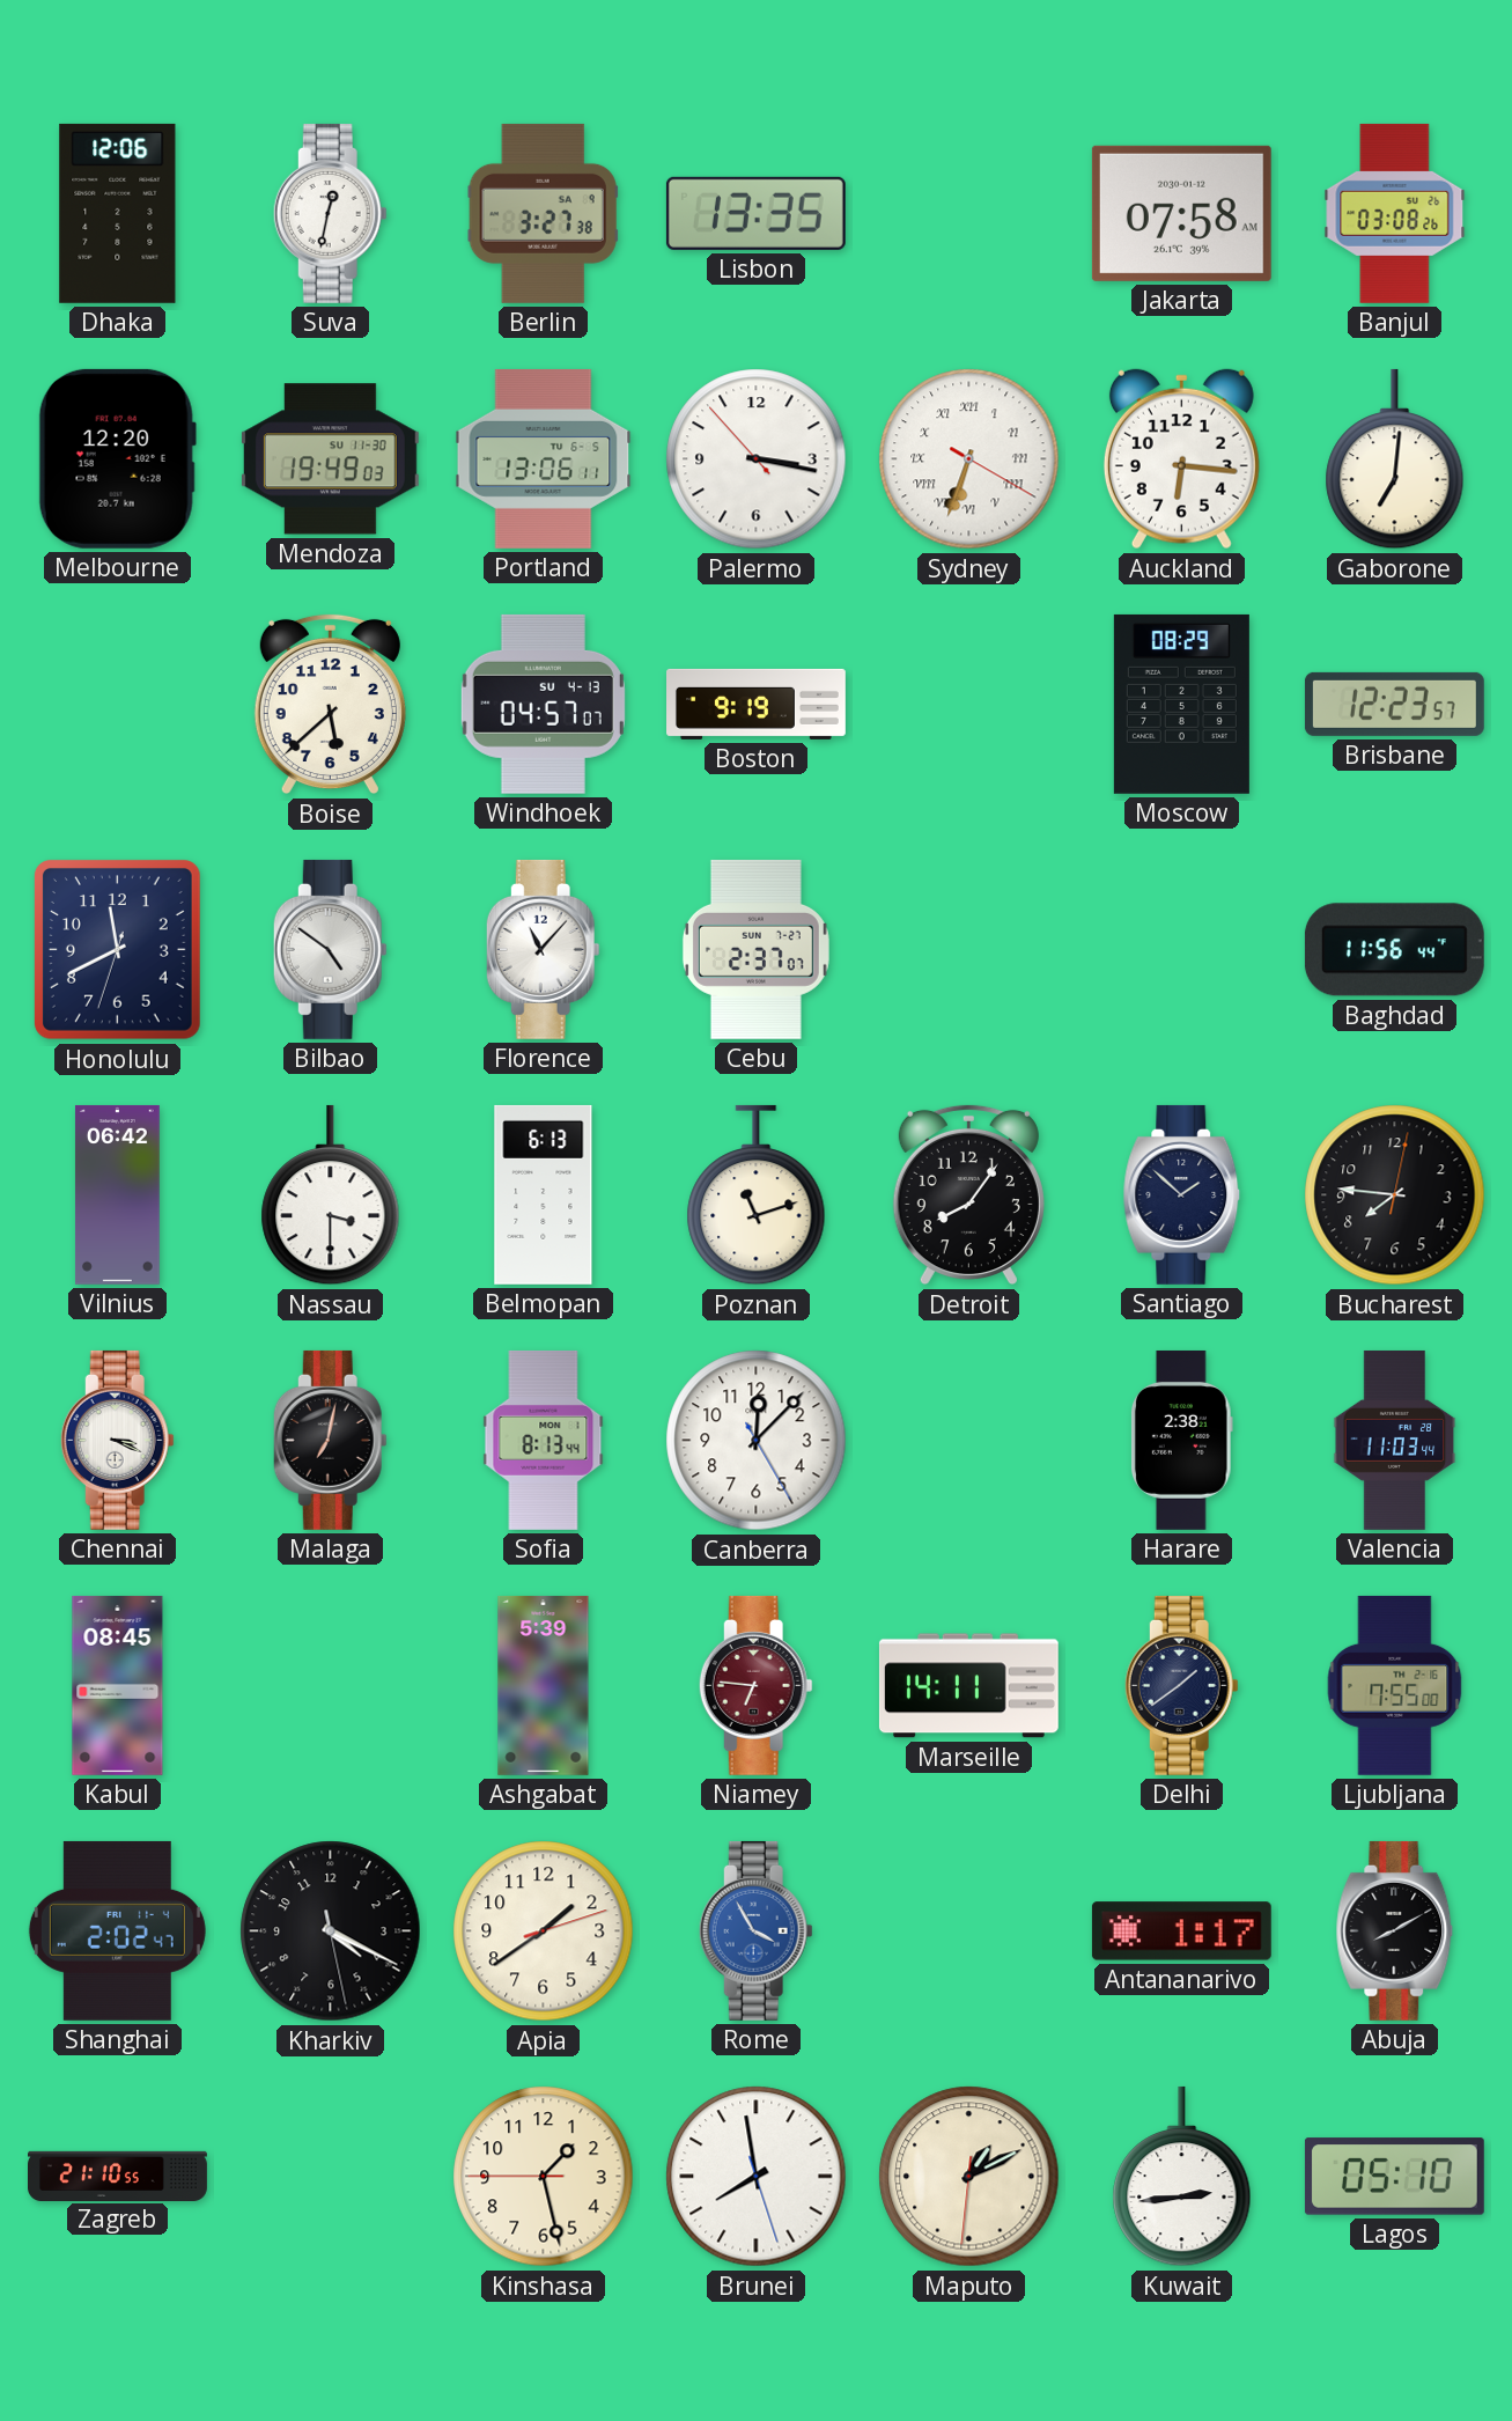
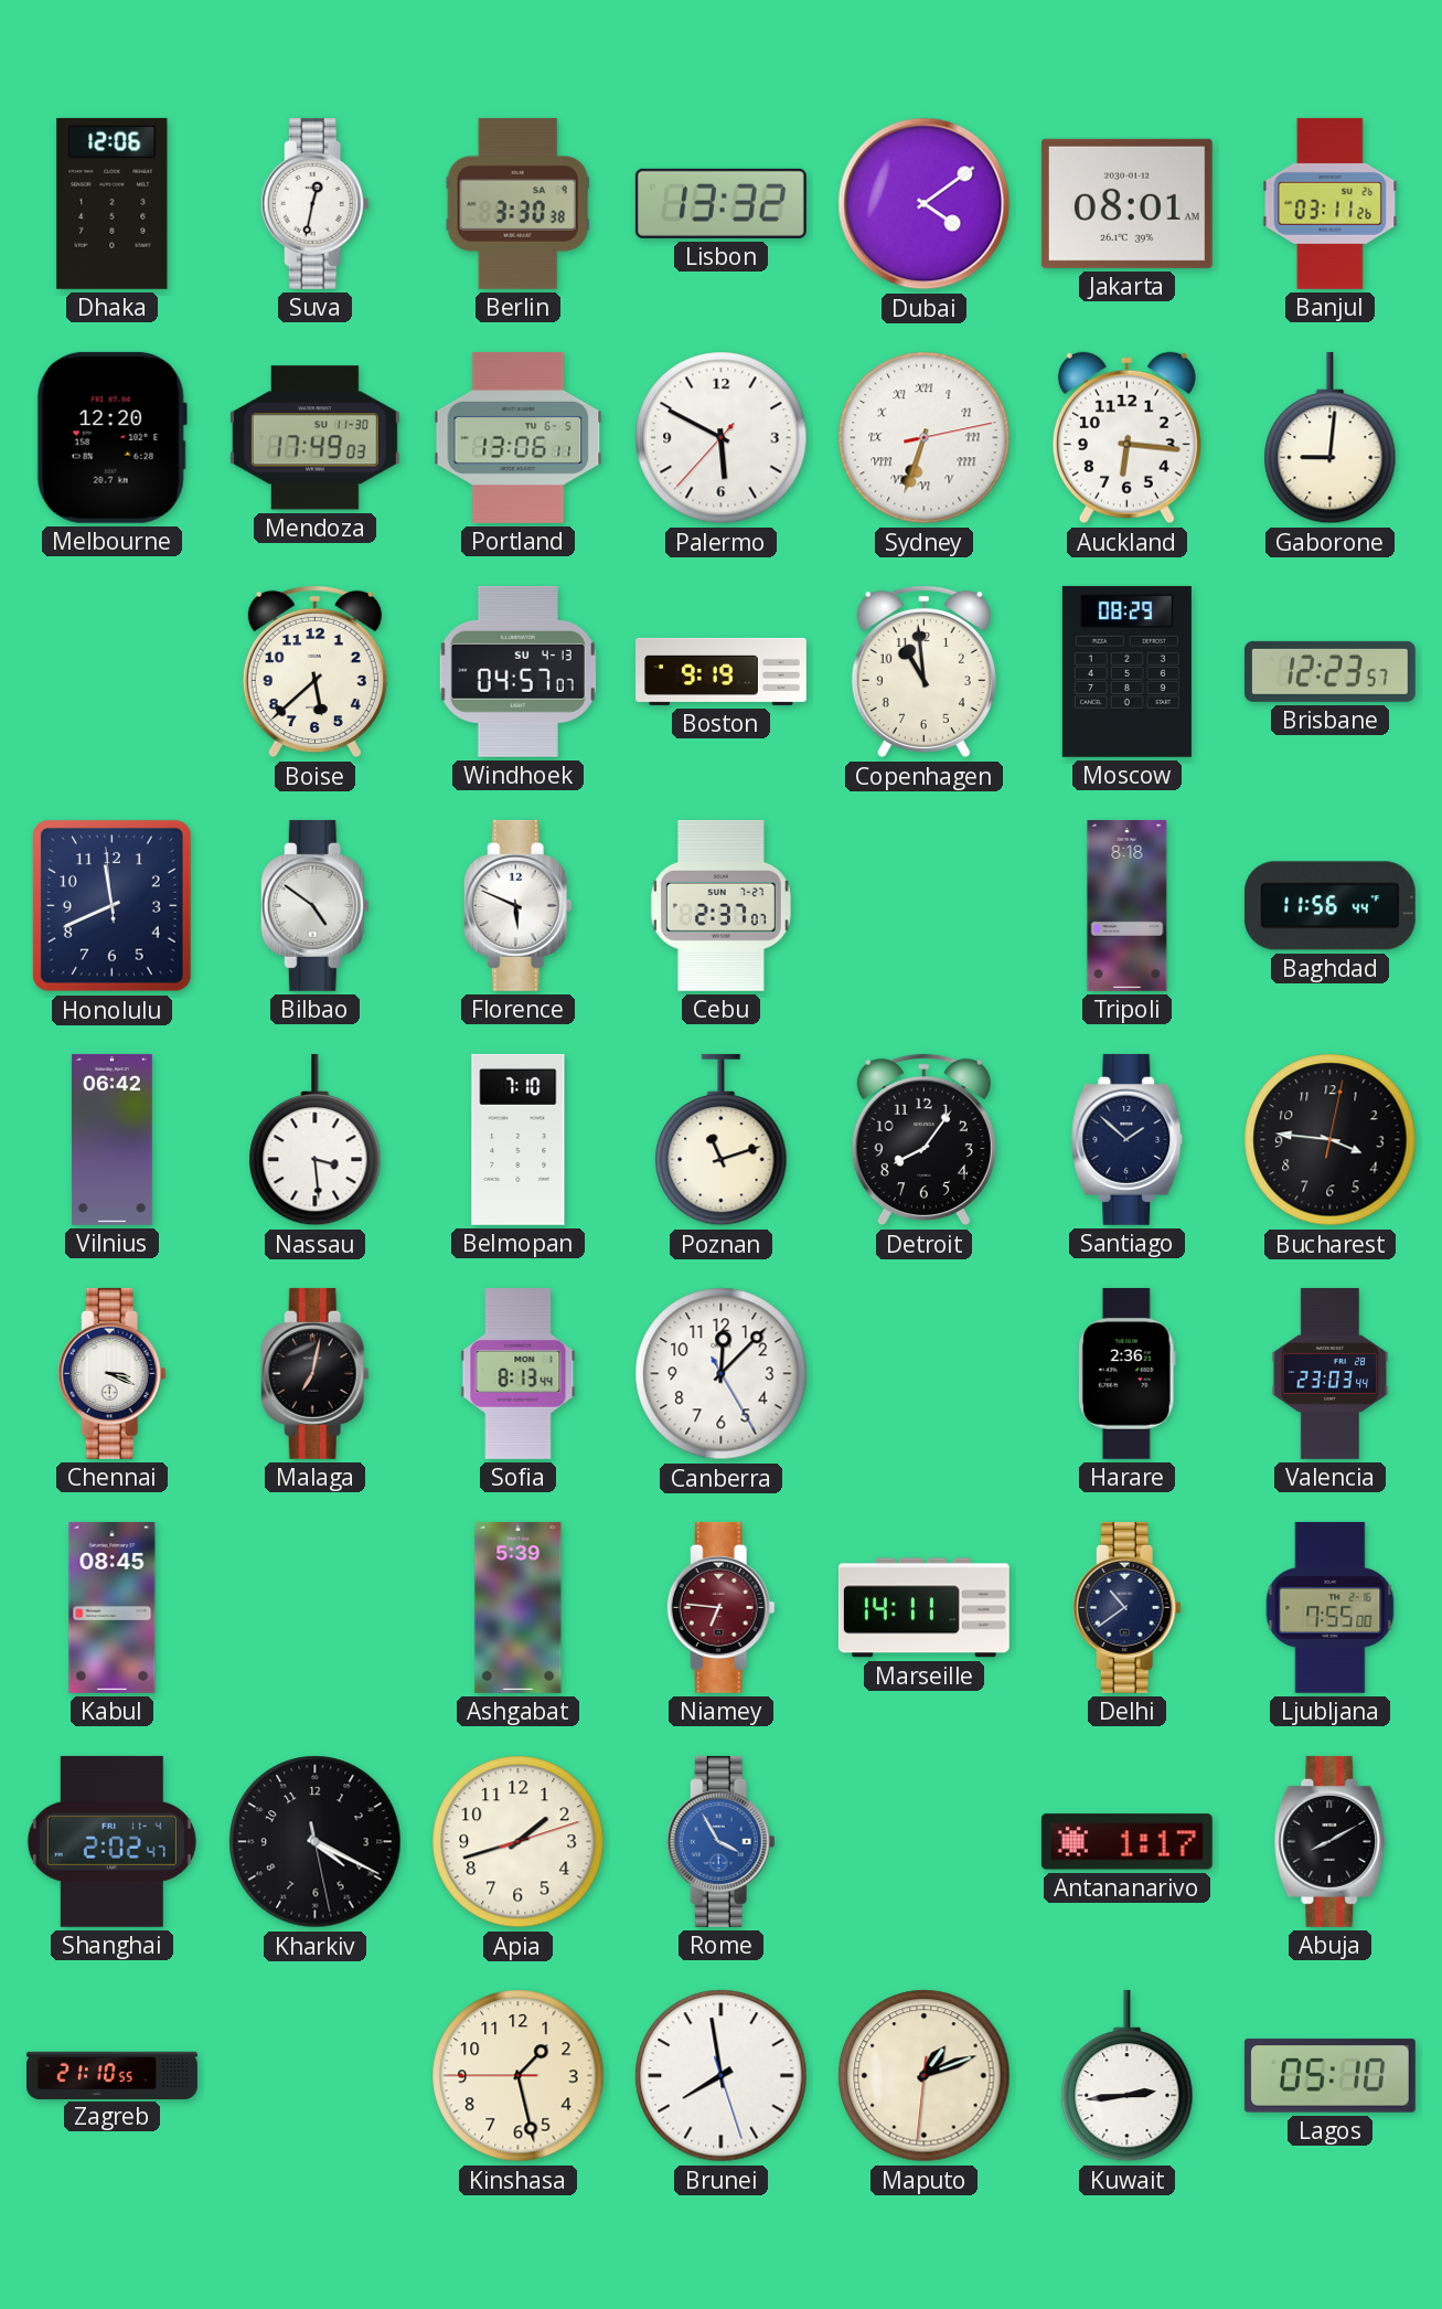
Berlin: 3:27 -> 3:30 (517, 203)
Lisbon: 13:35 -> 13:32 (720, 203)
Dubai: none -> 4:09 (925, 204)
Jakarta: 07:58 -> 08:01 (1126, 203)
Banjul: 03:08 -> 03:11 (1331, 203)
Mendoza: 19:49 -> 17:49 (314, 438)
Palermo: 3:16 -> 5:49 (722, 438)
Sydney: 6:33:20 -> 6:33:13 (925, 438)
Gaborone: 7:01 -> 9:01 (1331, 438)
Copenhagen: none -> 10:59 (923, 672)
Honolulu: 11:40:33 -> 11:40:59 (113, 906)
Florence: 11:07 -> 5:49 (517, 905)
Tripoli: none -> 8:18 (1128, 905)
Nassau: 3:30 -> 3:29 (316, 1140)
Belmopan: 6:13 -> 7:10 (519, 1139)
Bucharest: 7:46 -> 3:46 (1331, 1140)
Harare: 2:38 -> 2:36 (1126, 1373)
Valencia: 11:03 -> 23:03 (1331, 1373)
Delhi: 1:39 -> 10:39 (1126, 1607)
Apia: 1:39 -> 1:42 (519, 1842)
Maputo: 1:10 -> 1:11 (925, 2076)
